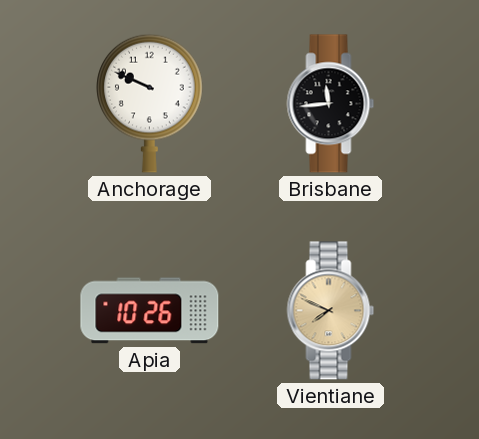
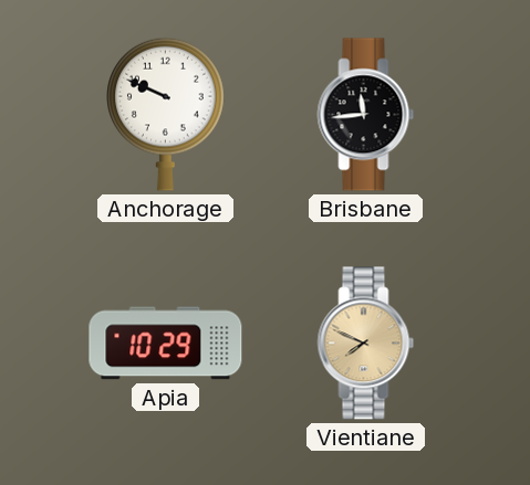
Apia: 10:26 -> 10:29 (166, 344)
